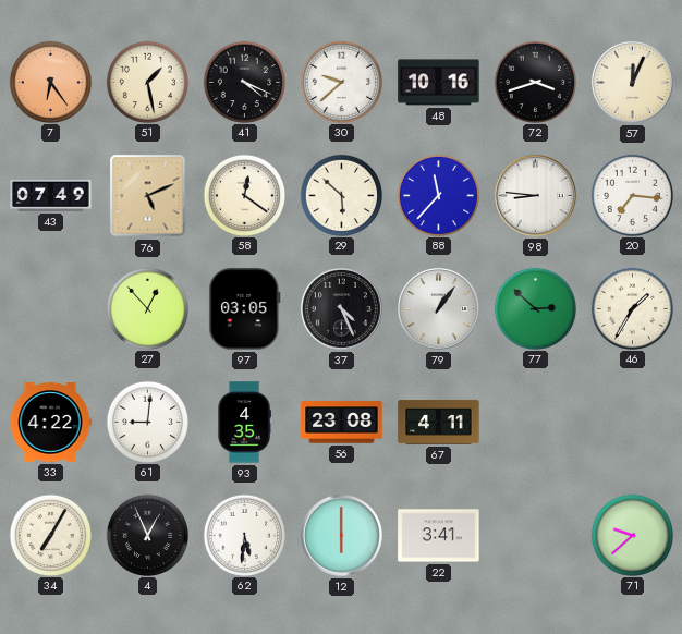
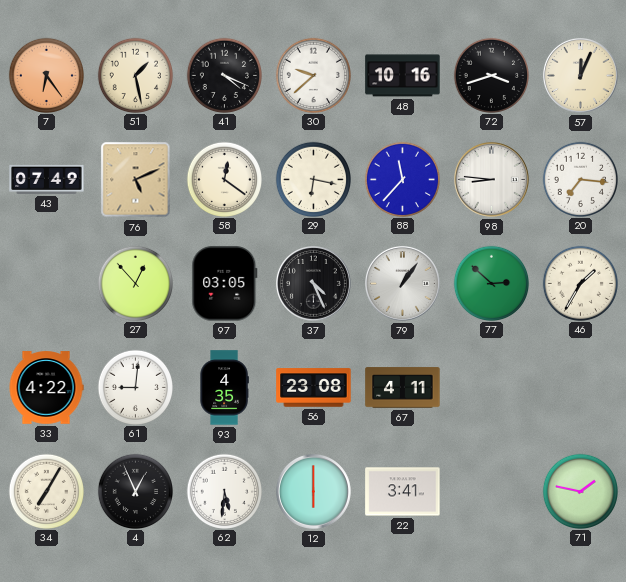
29: 5:52 -> 6:17 (313, 179)
71: 9:38 -> 1:47 (580, 491)
